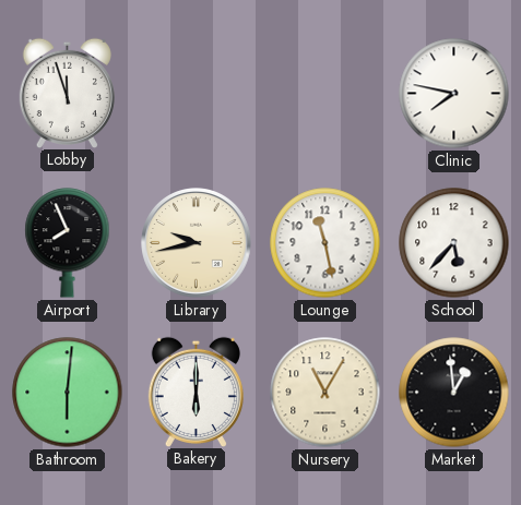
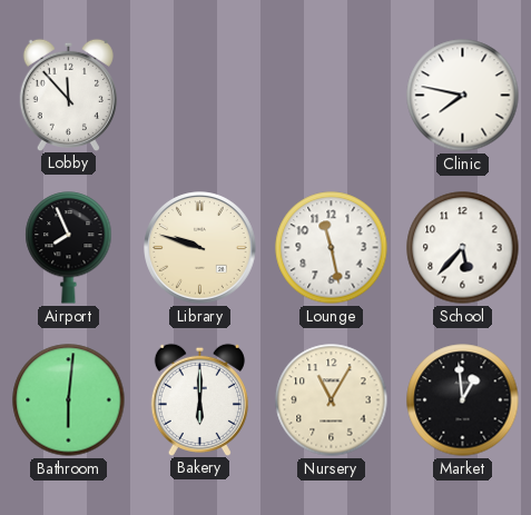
Lobby: 11:57 -> 11:53 (68, 95)
Library: 9:43 -> 9:48 (200, 248)
